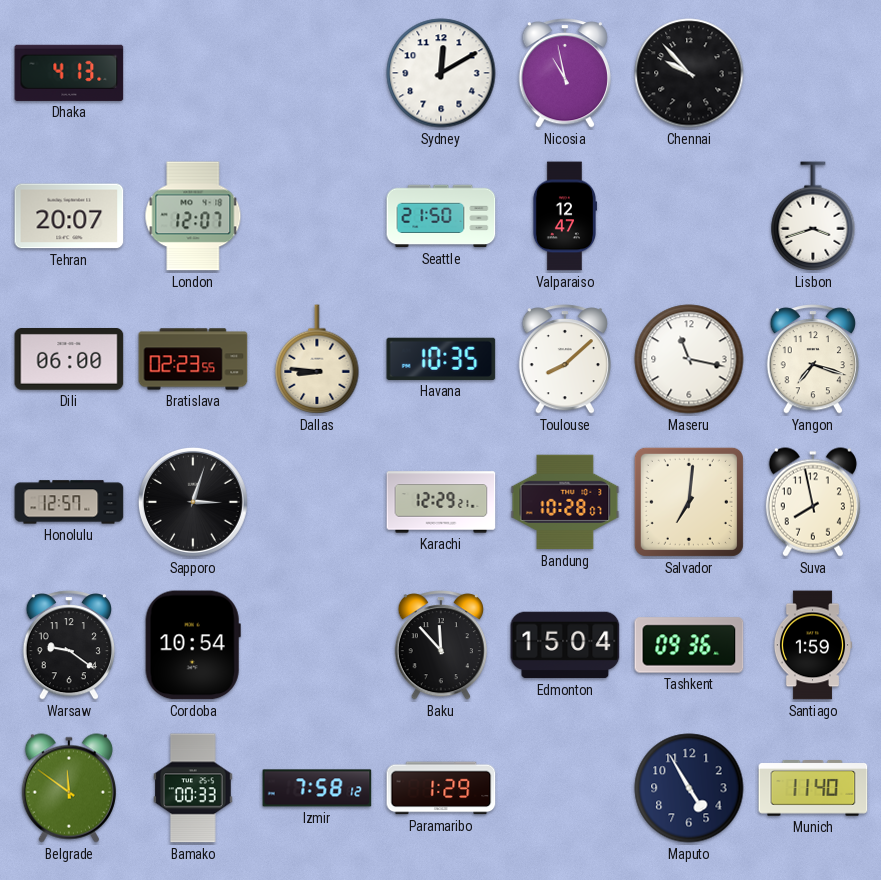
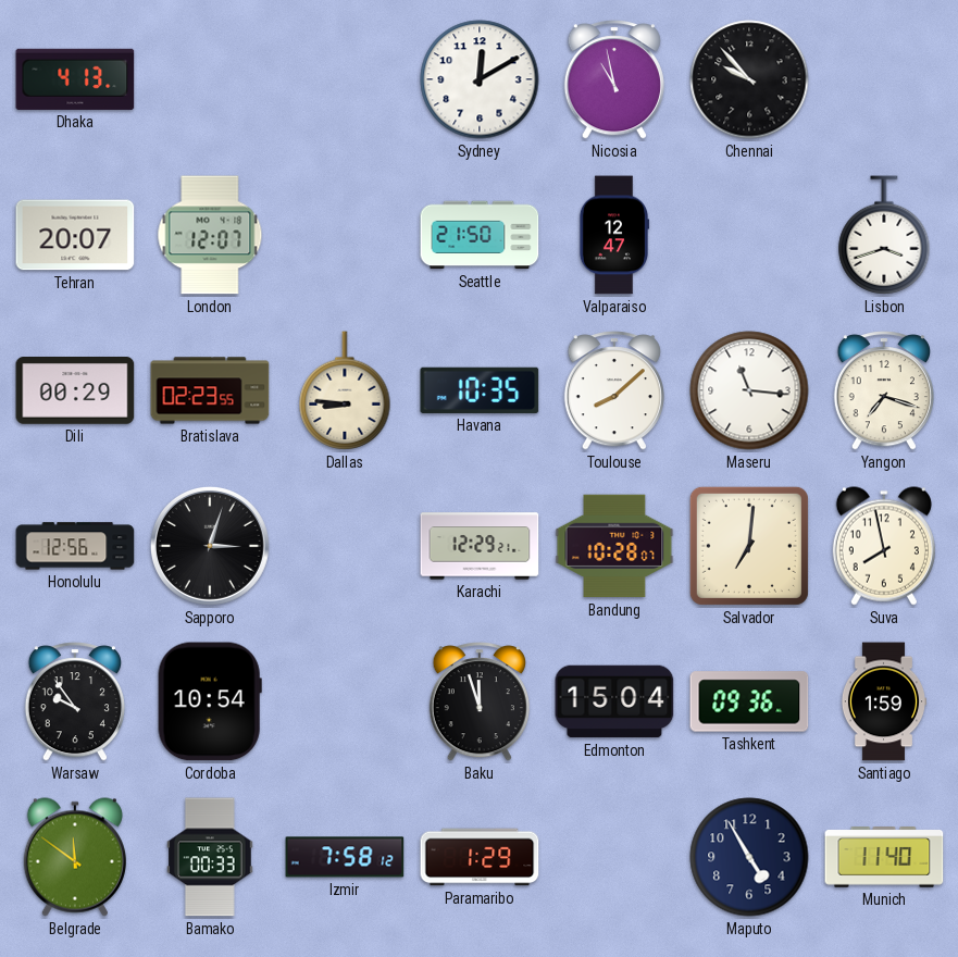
Dili: 06:00 -> 00:29 (75, 391)
Maseru: 11:17 -> 11:16 (749, 390)
Honolulu: 12:57 -> 12:56 (75, 546)
Warsaw: 9:21 -> 9:54 (75, 701)
Baku: 11:53 -> 11:57 (480, 701)
